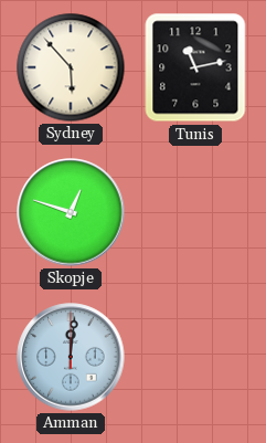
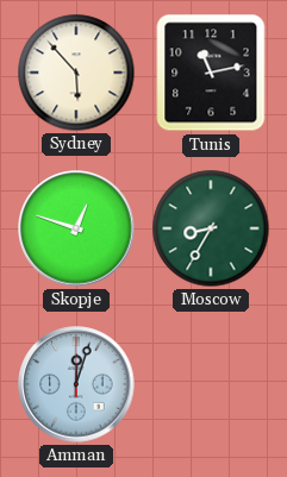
Moscow: none -> 8:35 (211, 228)
Amman: 12:01 -> 12:03 (76, 384)
